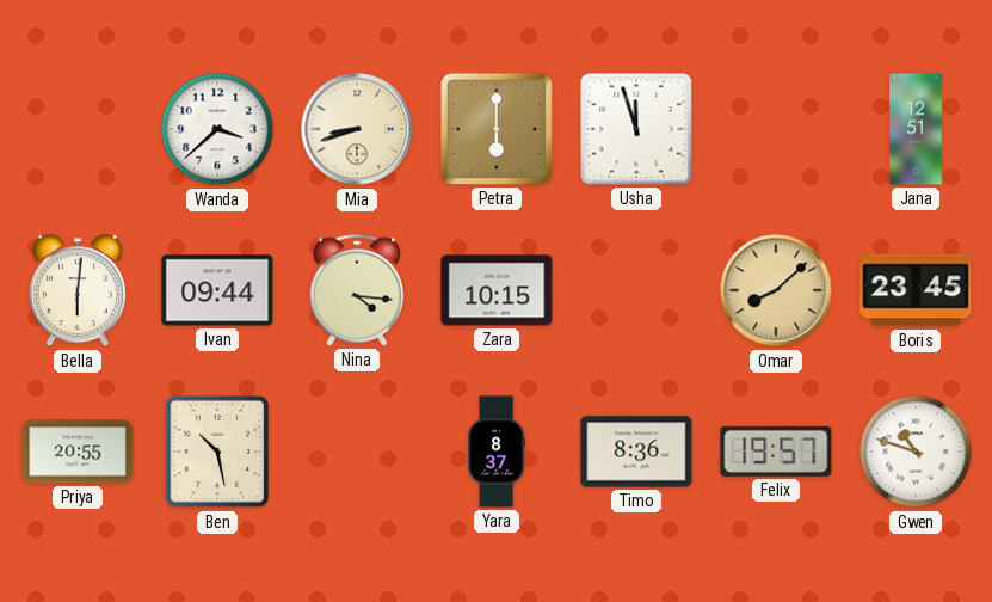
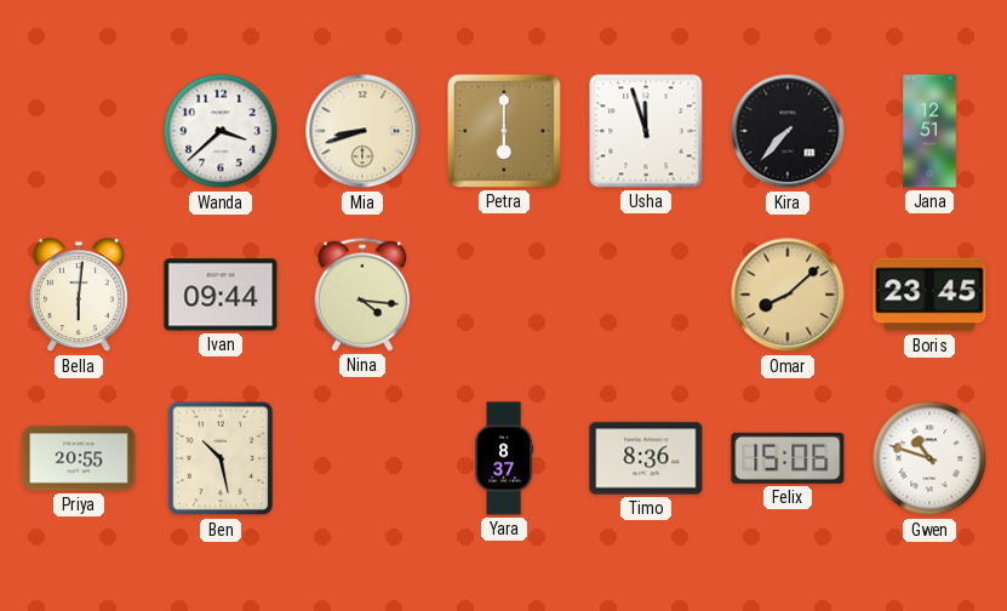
Kira: none -> 7:37 (788, 131)
Zara: 10:15 -> none (497, 290)
Felix: 19:57 -> 15:06 (788, 458)
